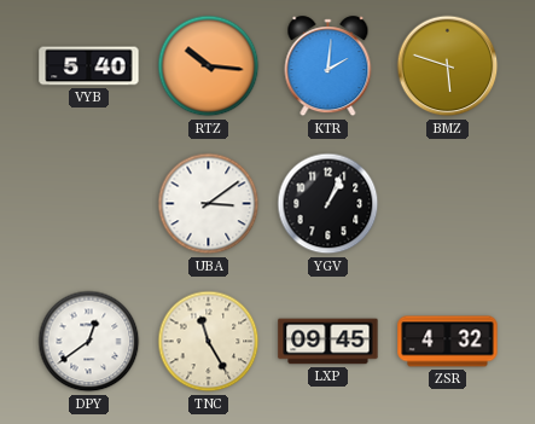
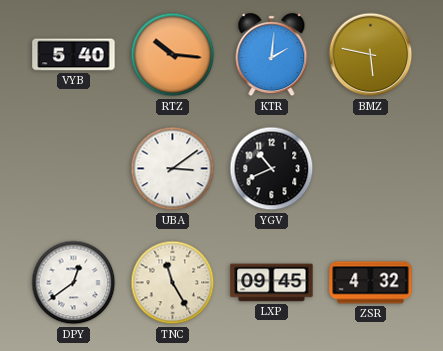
BMZ: 5:48 -> 5:47 (371, 55)
YGV: 1:04 -> 10:41 (272, 169)
